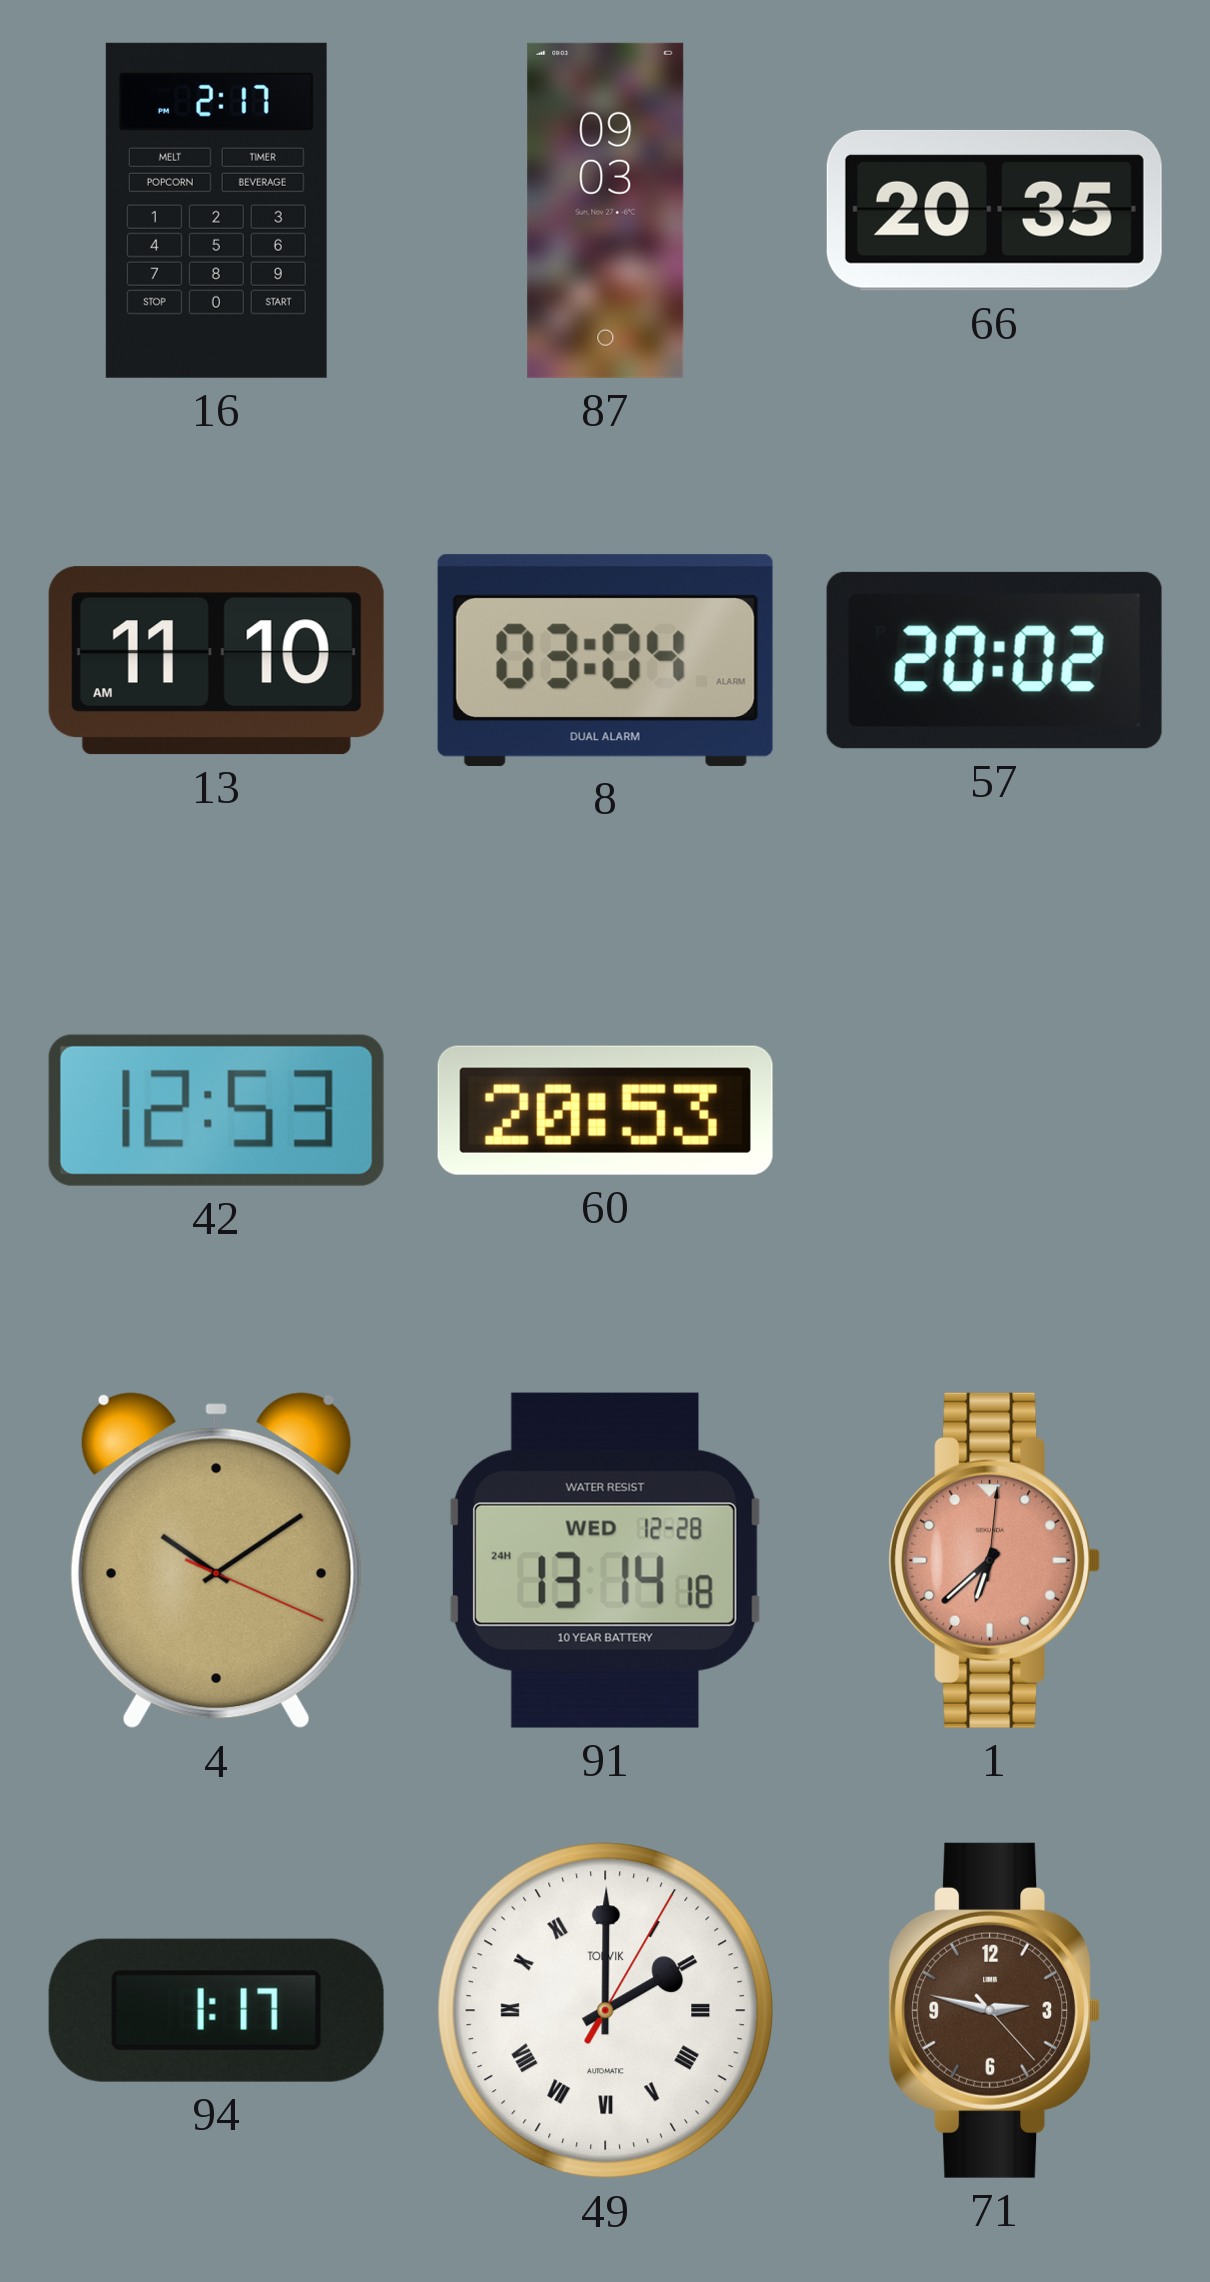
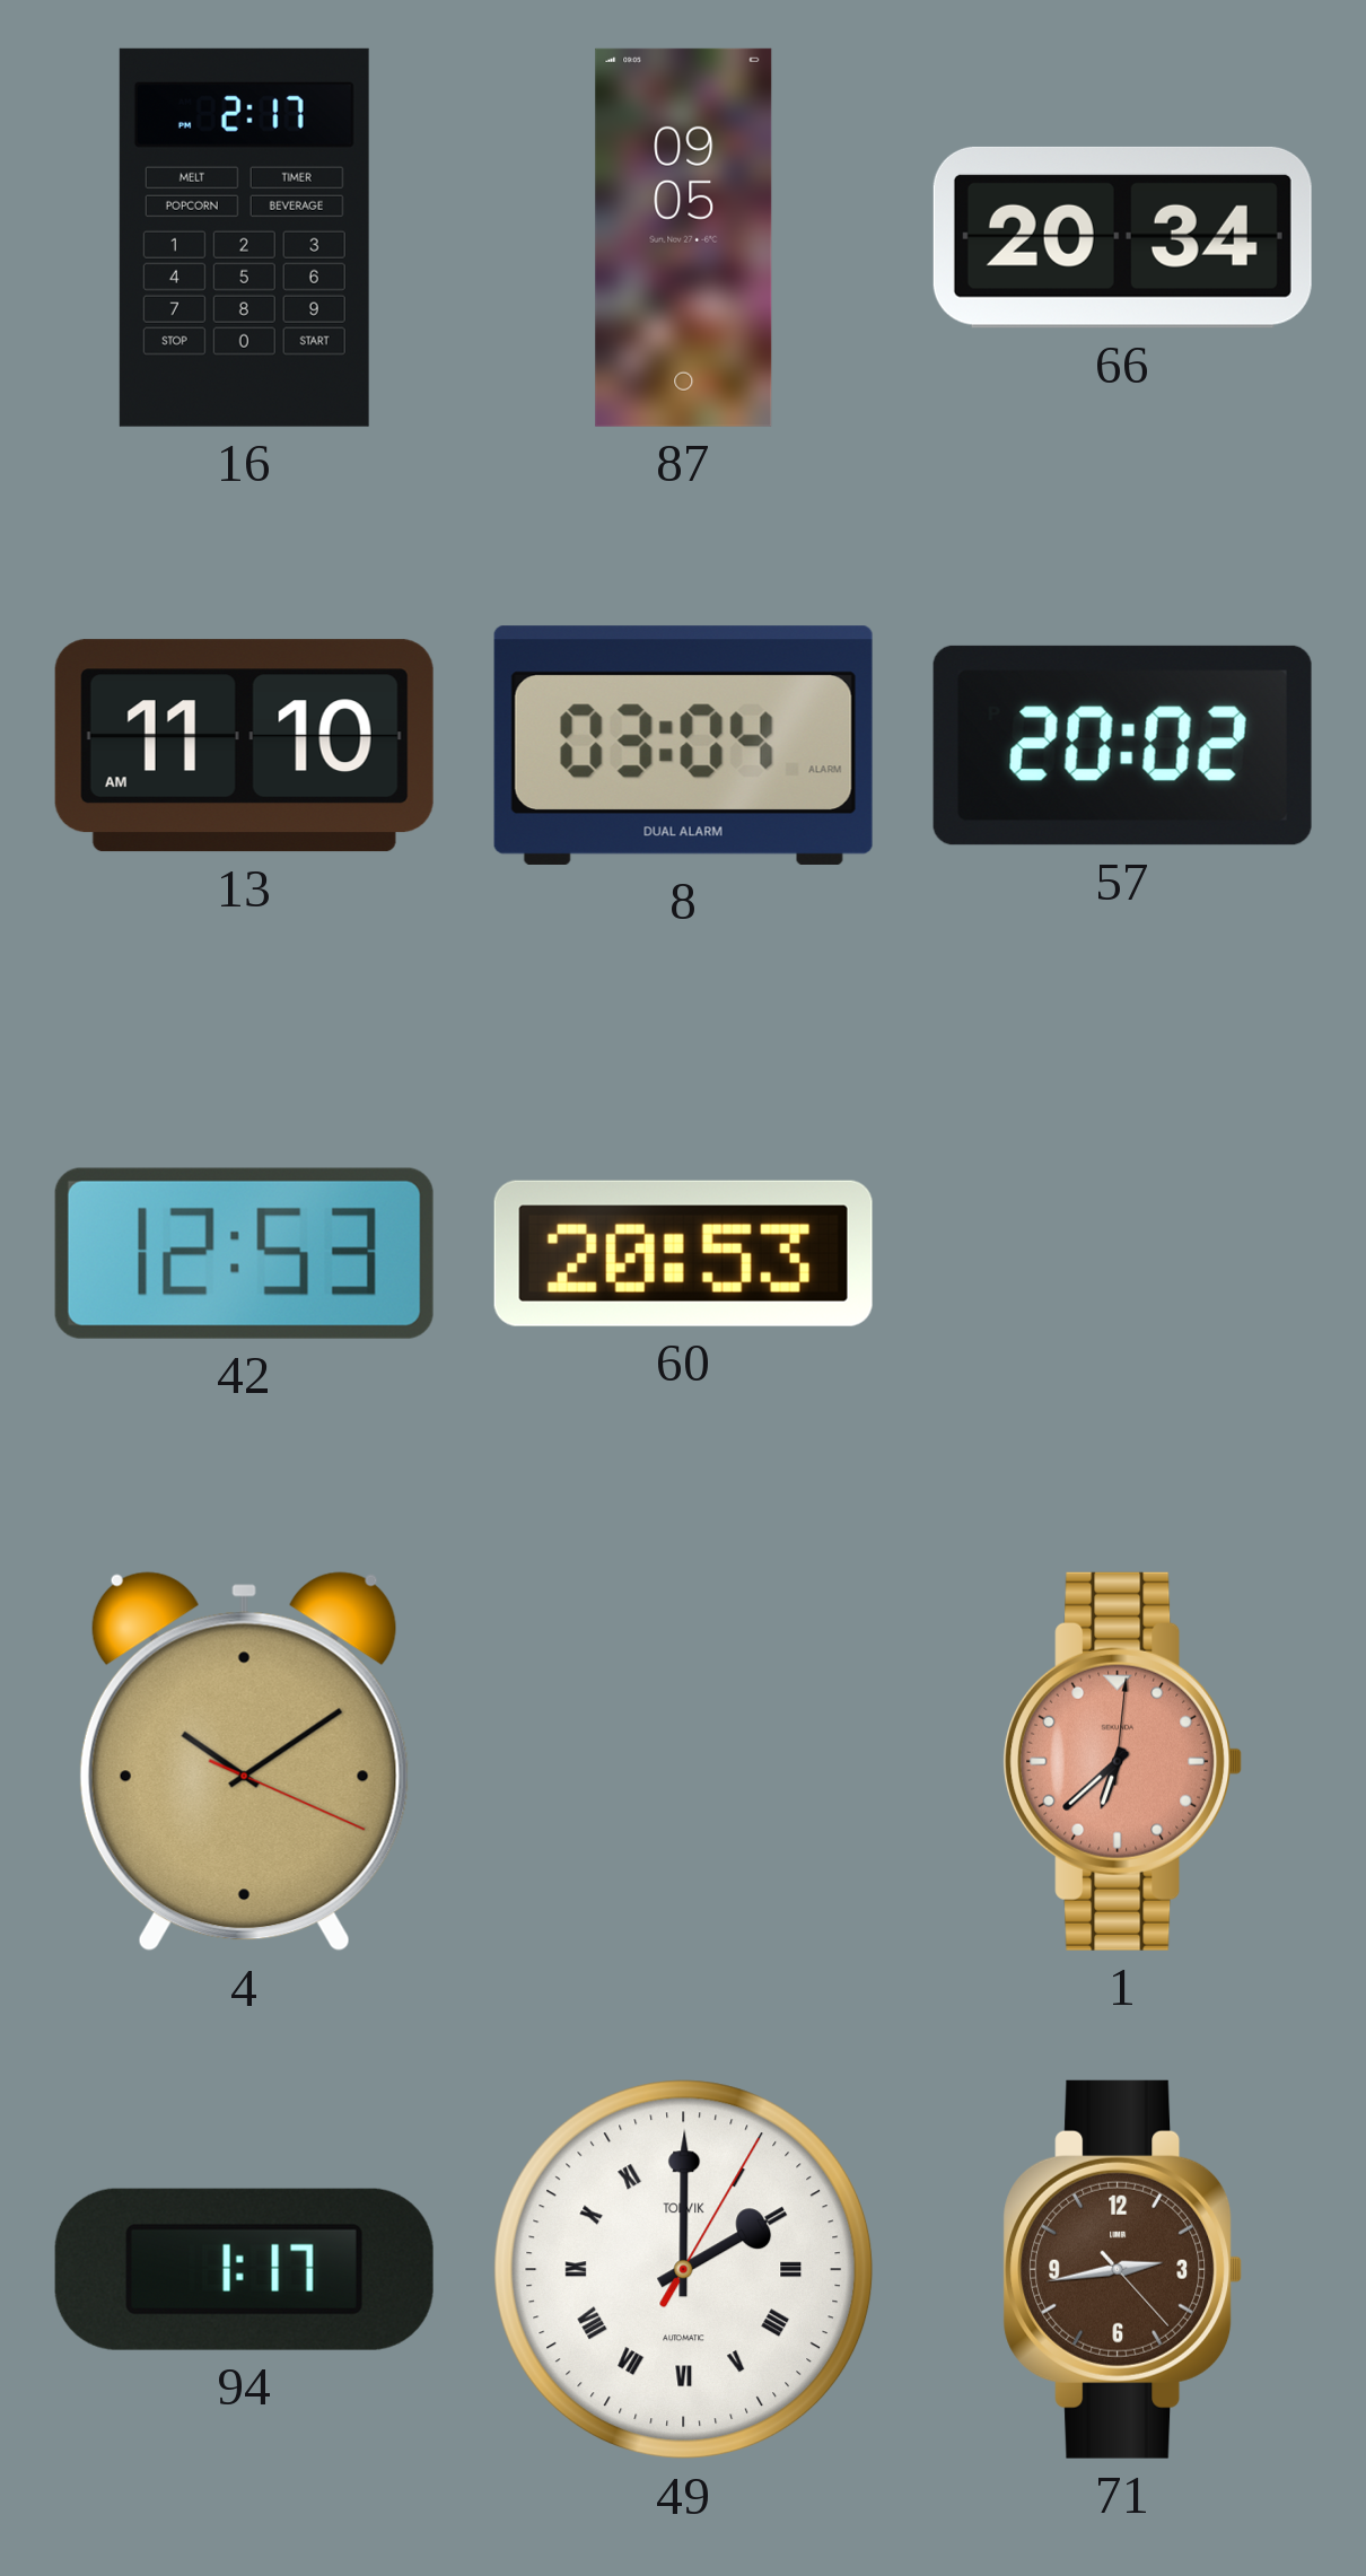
87: 09:03 -> 09:05 (684, 237)
66: 20:35 -> 20:34 (1122, 237)
91: 13:14 -> none (605, 1560)
71: 2:47 -> 2:43 (1123, 2269)
